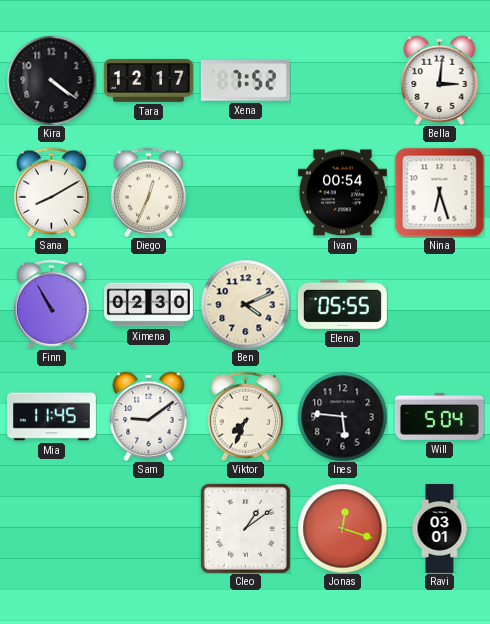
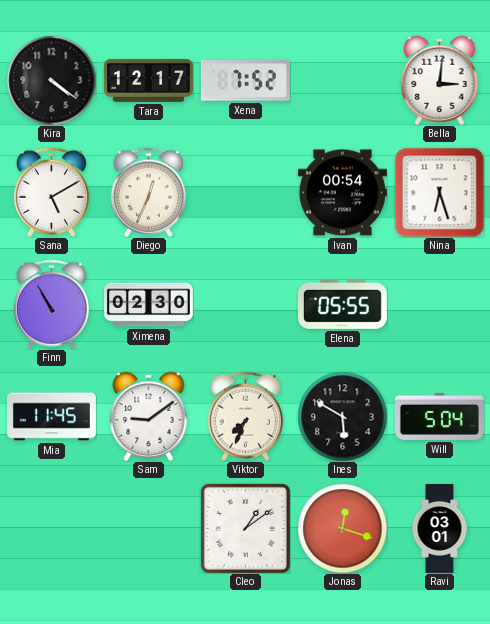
Sana: 8:10 -> 5:10 (51, 192)
Ben: 4:11 -> none (245, 304)
Ines: 5:46 -> 5:50 (342, 416)
